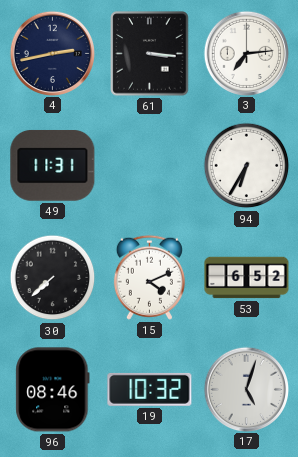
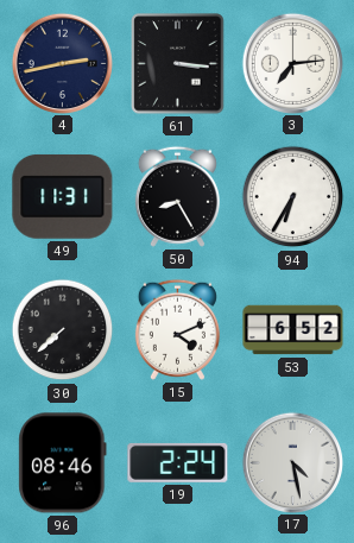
50: none -> 8:25 (177, 196)
19: 10:32 -> 2:24 (178, 462)
17: 5:03 -> 4:28 (292, 462)
